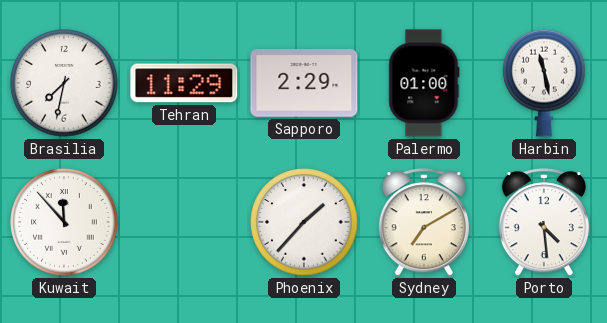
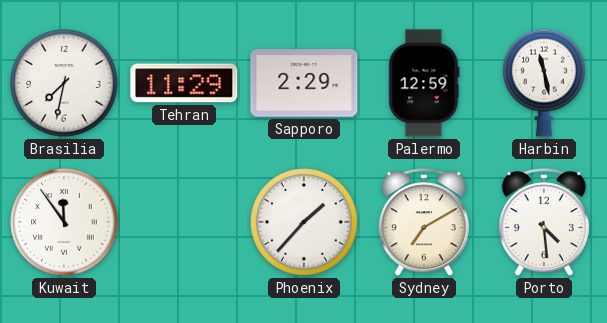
Palermo: 01:00 -> 12:59 (424, 83)
Kuwait: 11:53 -> 11:54 (64, 222)
